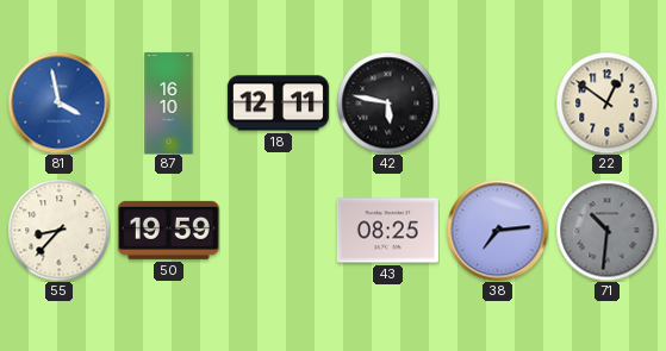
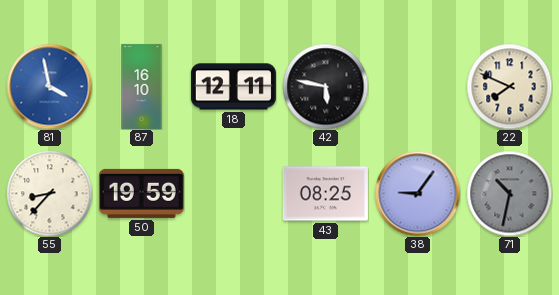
22: 12:51 -> 7:49 (509, 86)
38: 7:14 -> 9:06 (417, 193)
71: 10:31 -> 10:32 (509, 193)
